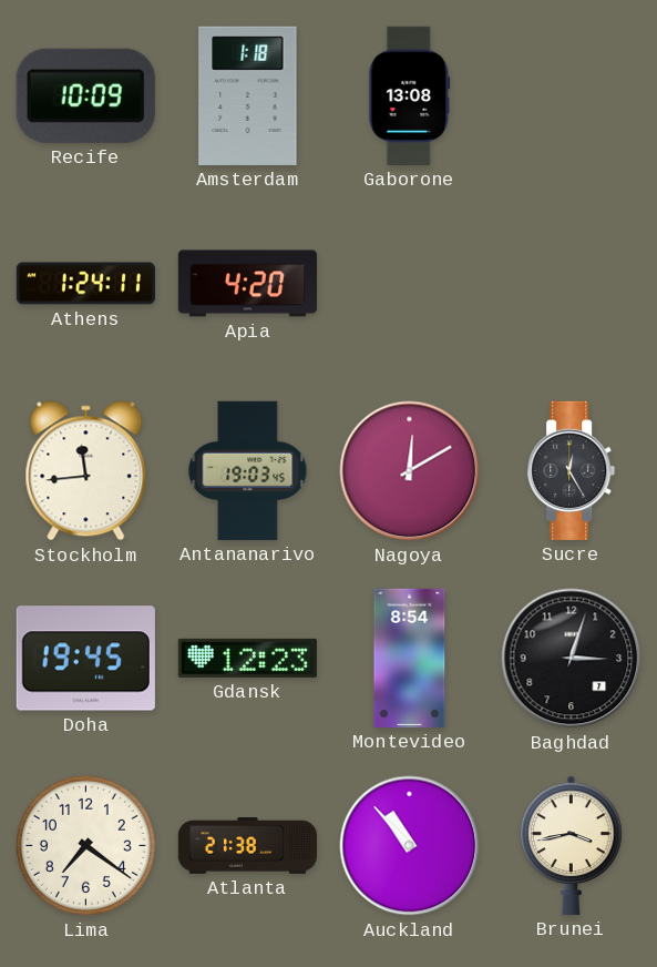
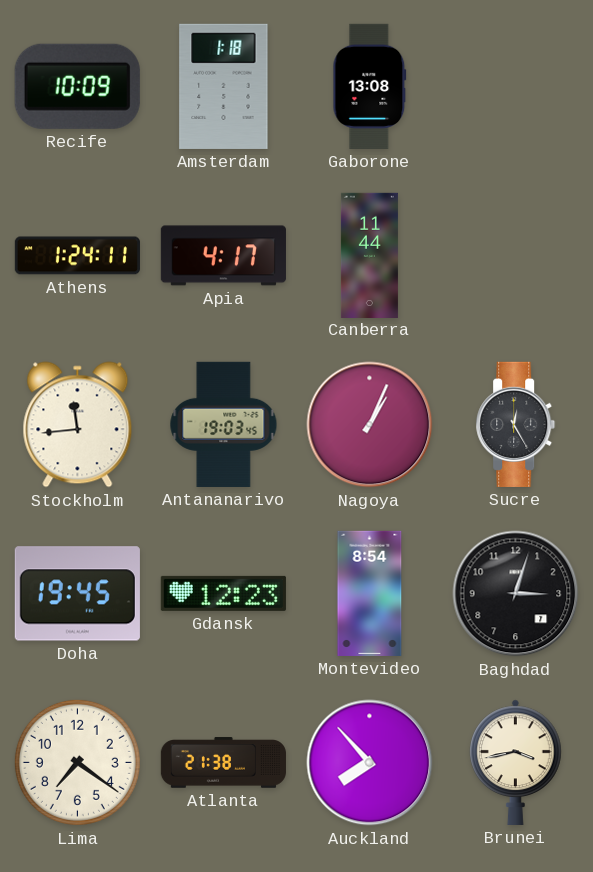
Apia: 4:20 -> 4:17 (223, 256)
Canberra: none -> 11:44 (369, 255)
Nagoya: 12:10 -> 1:04 (370, 425)
Auckland: 10:53 -> 7:53 (370, 763)
